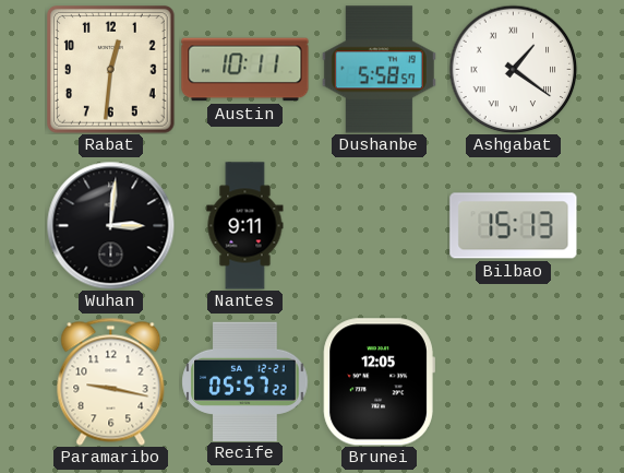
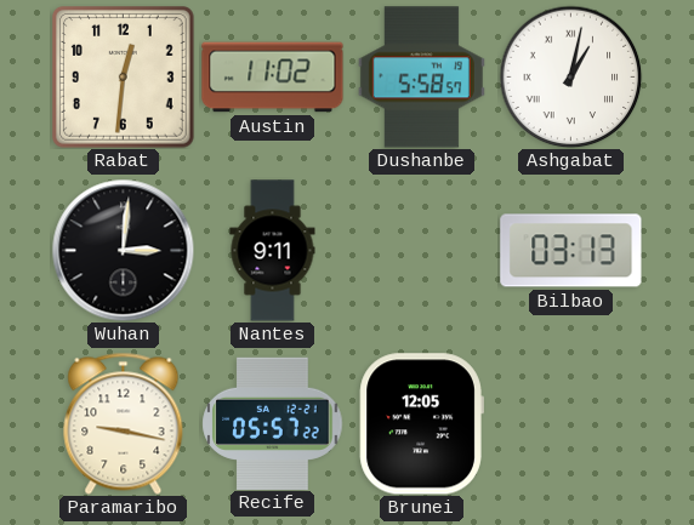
Austin: 10:11 -> 11:02 (273, 78)
Ashgabat: 1:21 -> 1:02 (570, 76)
Bilbao: 15:13 -> 03:13 (571, 251)
